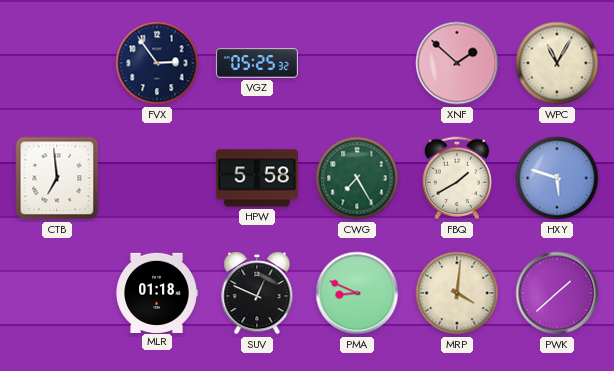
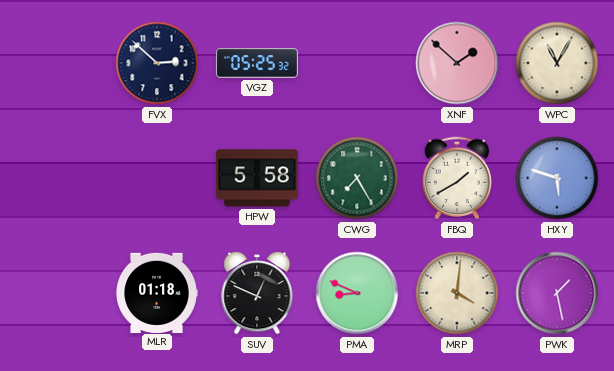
FVX: 2:54 -> 2:52 (157, 63)
CTB: 6:59 -> none (57, 178)
PWK: 1:38 -> 1:28 (557, 293)
